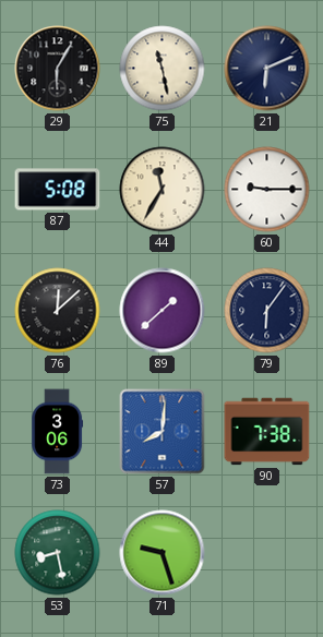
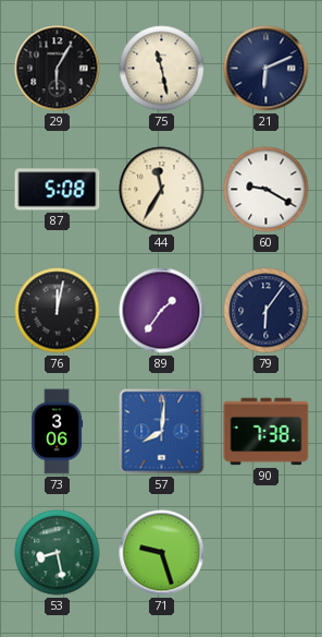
60: 9:15 -> 9:20 (267, 190)
76: 12:08 -> 12:02 (58, 311)
89: 1:38 -> 1:36 (162, 311)
